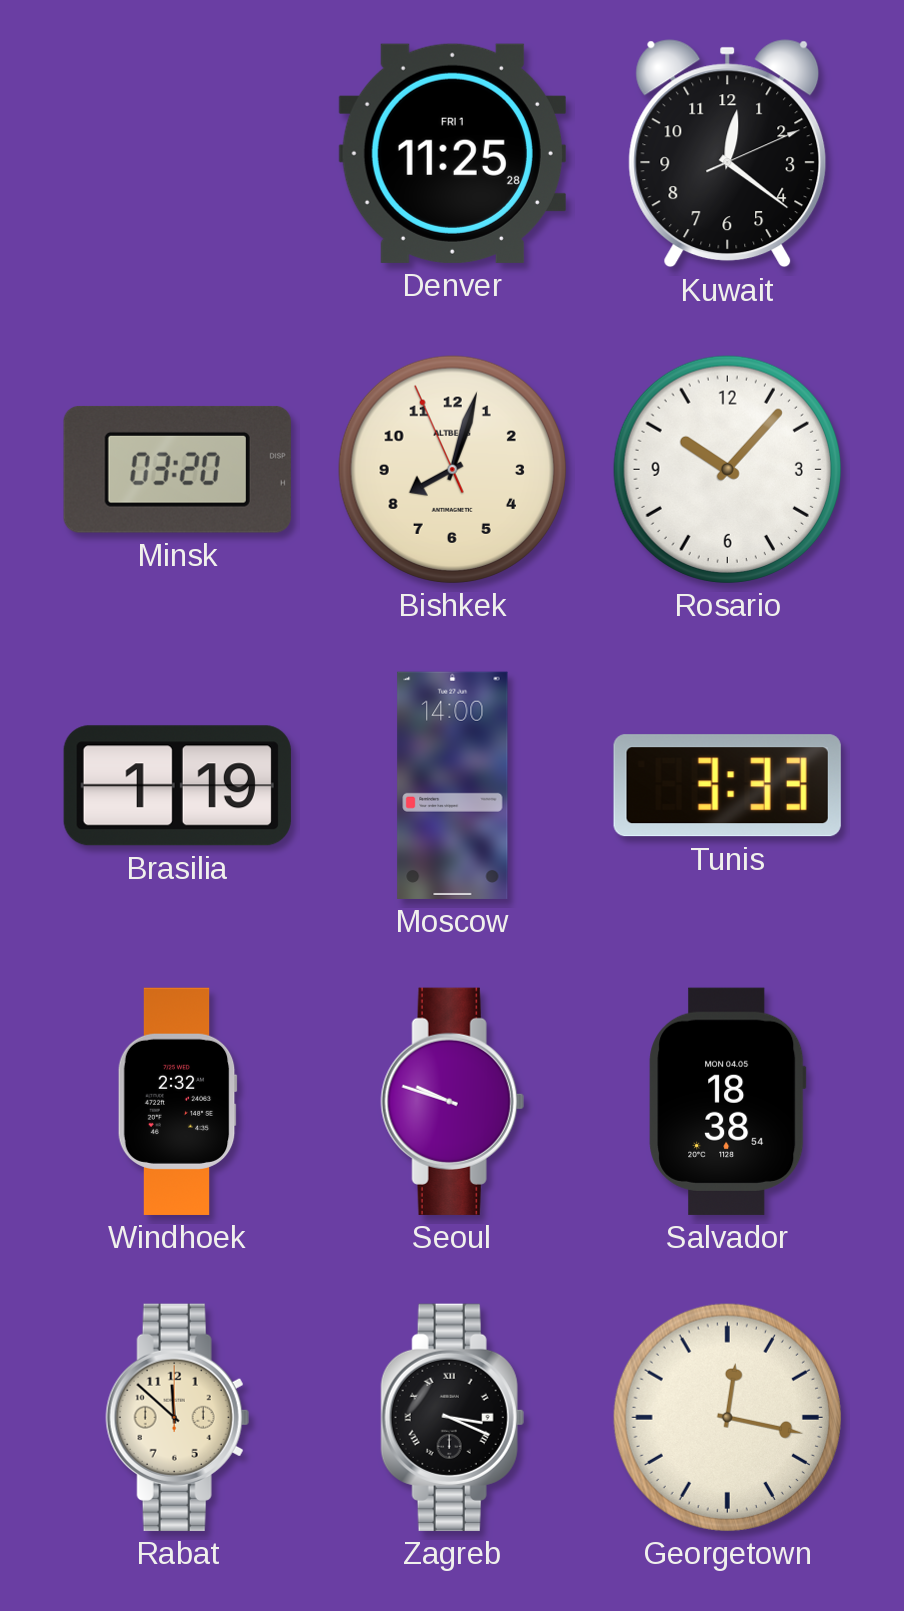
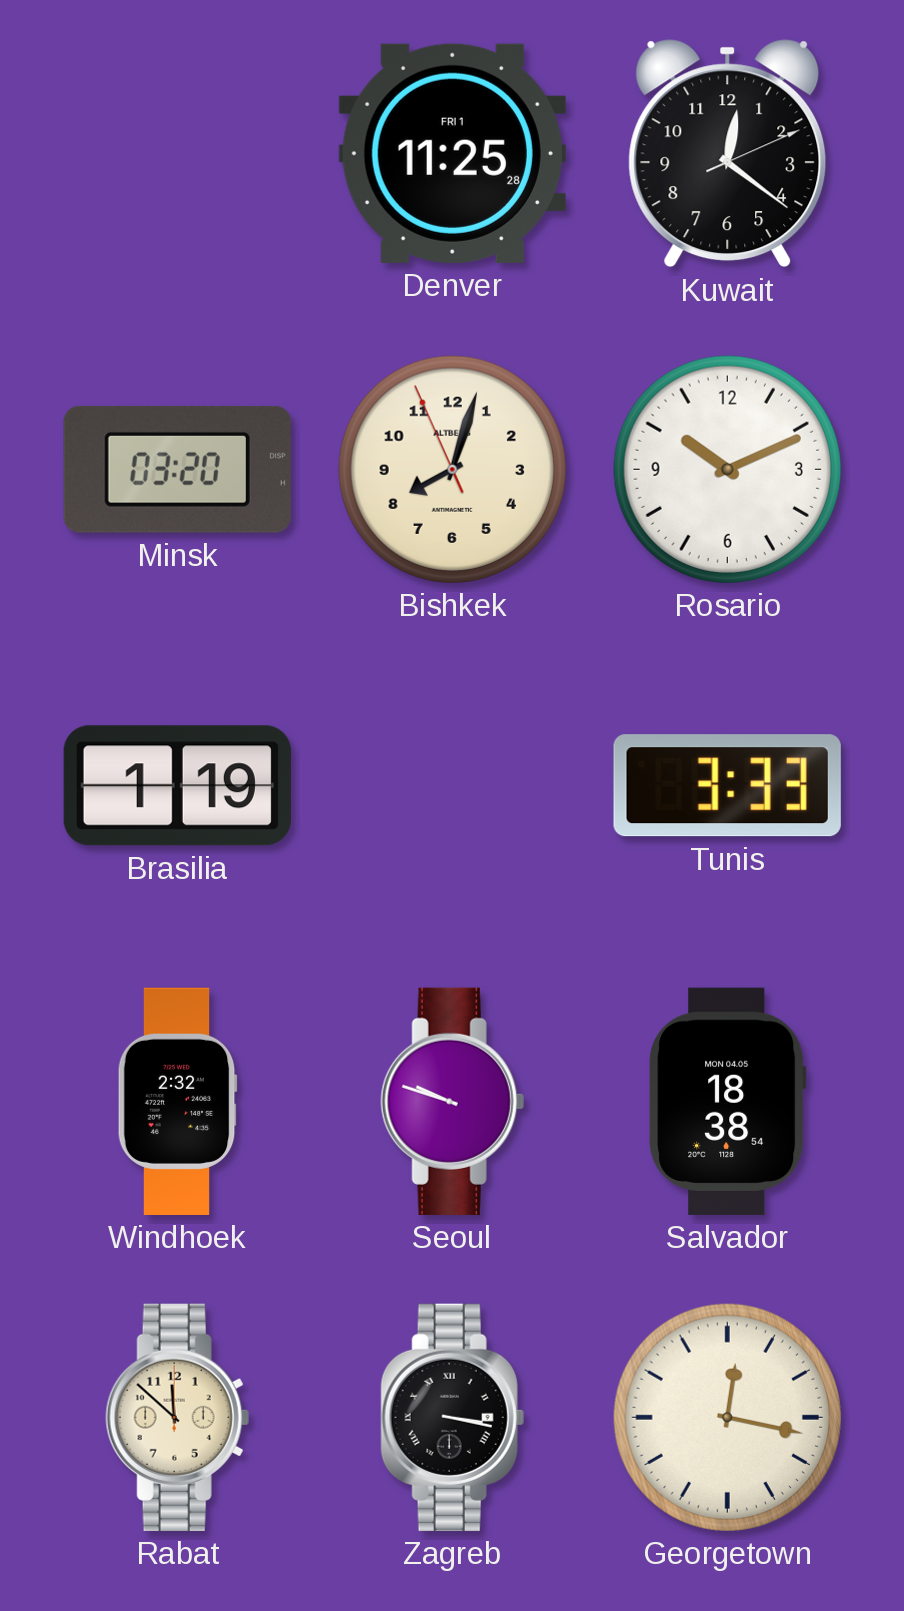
Rosario: 10:07 -> 10:11 (727, 469)
Moscow: 14:00 -> none (453, 785)
Zagreb: 3:19 -> 3:17 (452, 1417)
